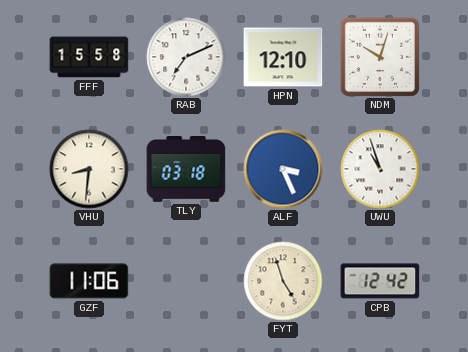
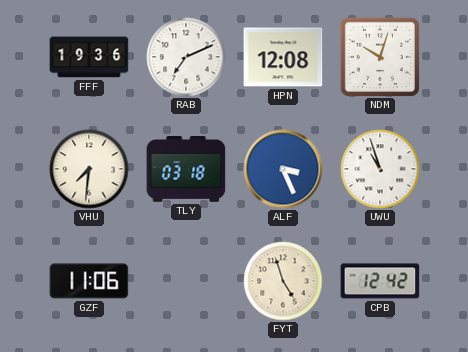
FFF: 15:58 -> 19:36 (89, 57)
HPN: 12:10 -> 12:08 (283, 57)
VHU: 8:31 -> 7:31 (89, 169)
